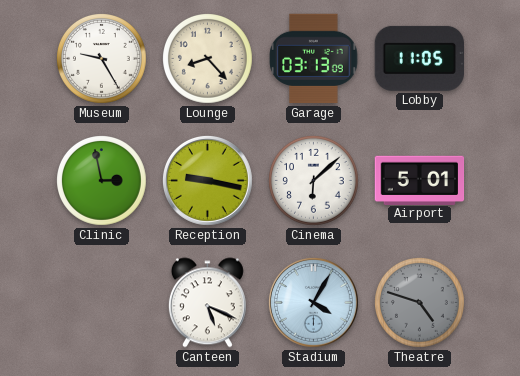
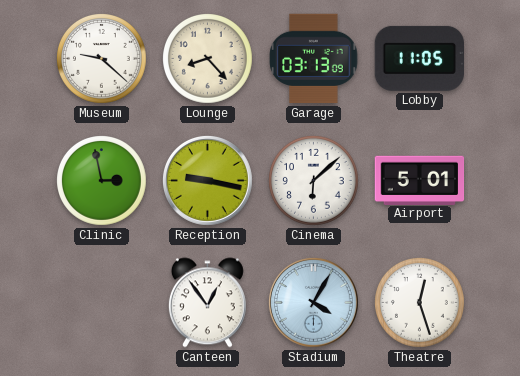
Museum: 9:25 -> 9:22 (102, 59)
Canteen: 5:19 -> 12:54 (207, 303)
Theatre: 4:48 -> 12:27 (420, 303)
Theatre dial: grey -> white (420, 303)
